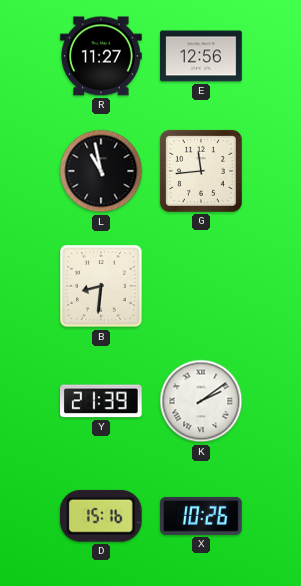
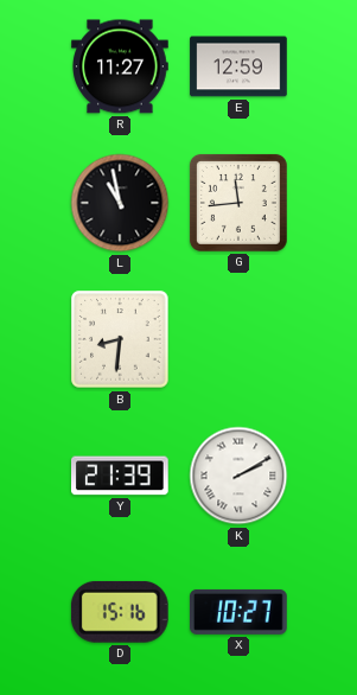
E: 12:56 -> 12:59 (238, 66)
K: 2:09 -> 2:10 (238, 476)
X: 10:26 -> 10:27 (238, 612)
